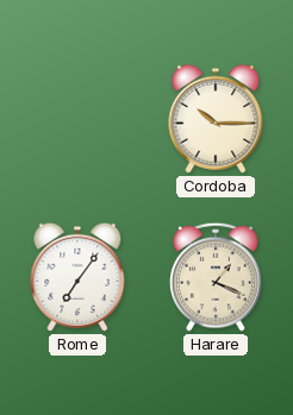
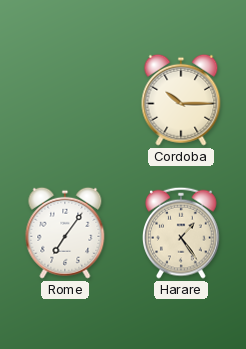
Harare: 1:19 -> 1:24 (182, 233)
